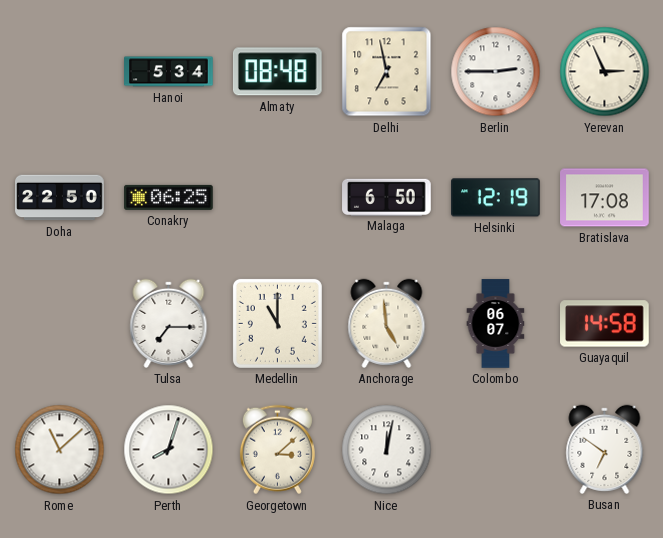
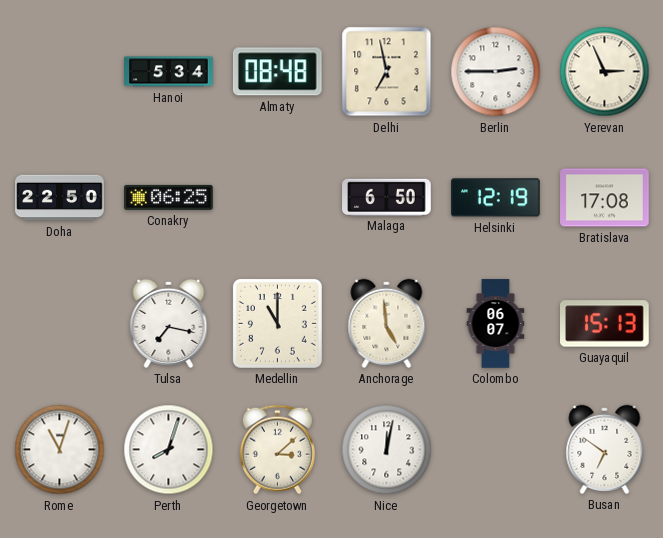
Tulsa: 7:15 -> 7:17 (169, 323)
Guayaquil: 14:58 -> 15:13 (605, 324)
Rome: 11:08 -> 11:03 (60, 450)
